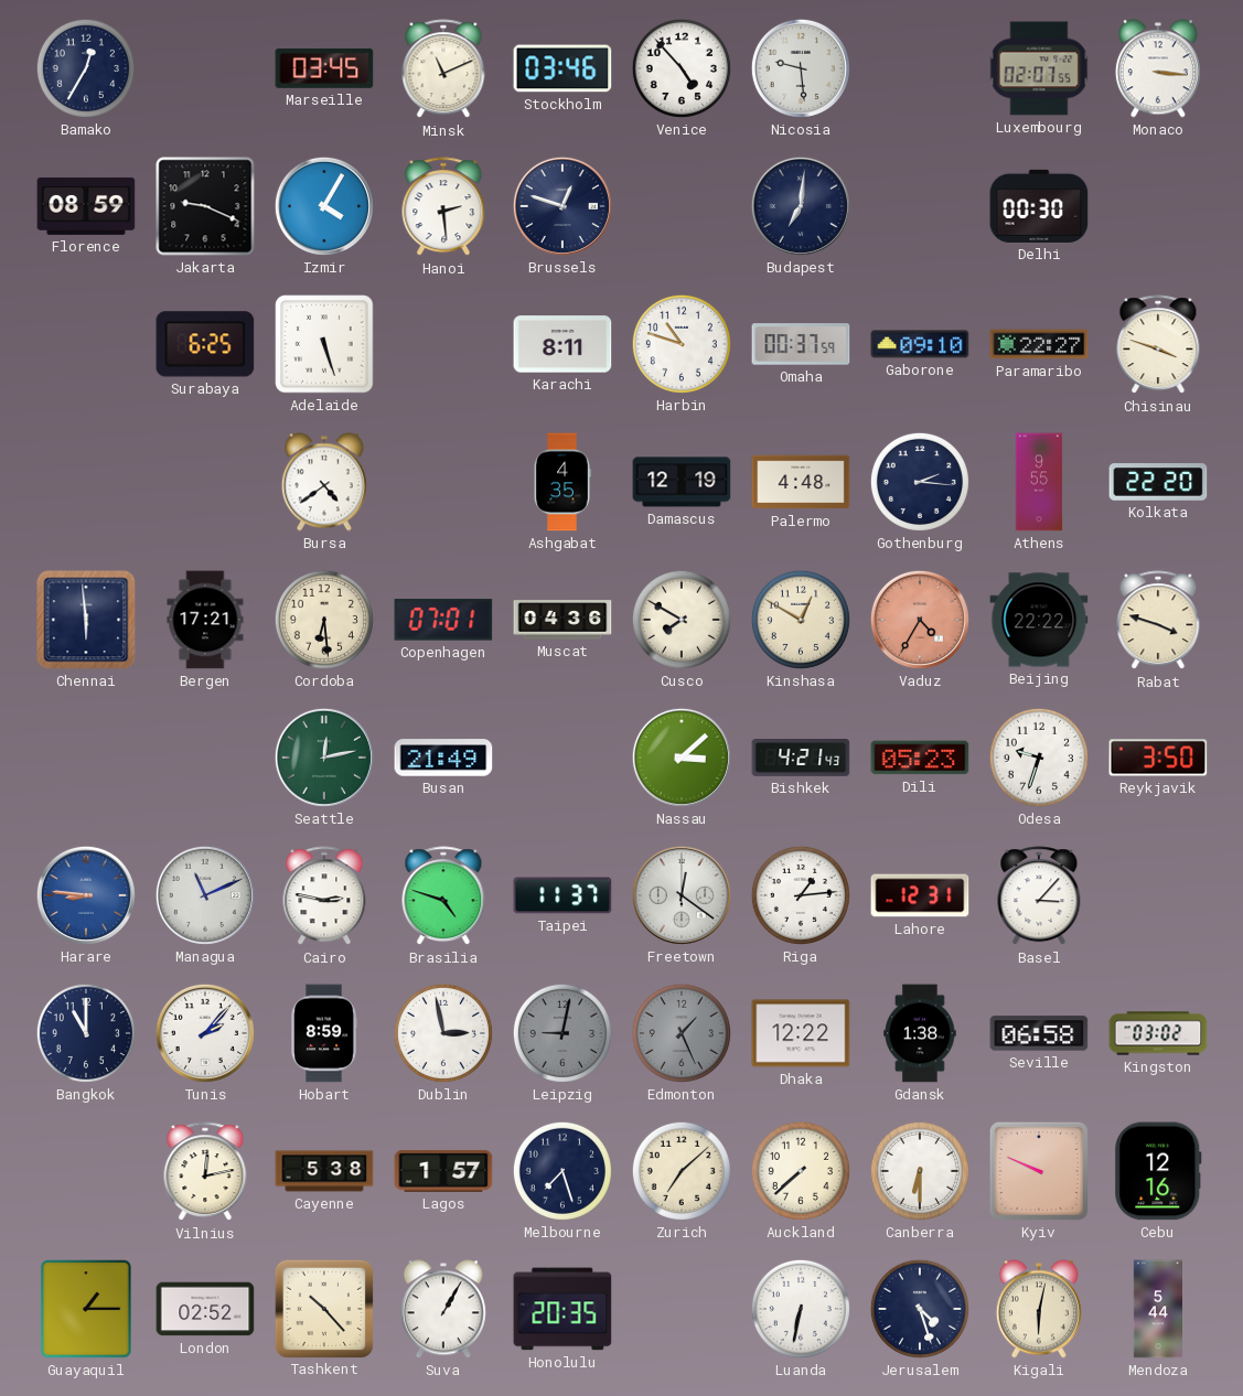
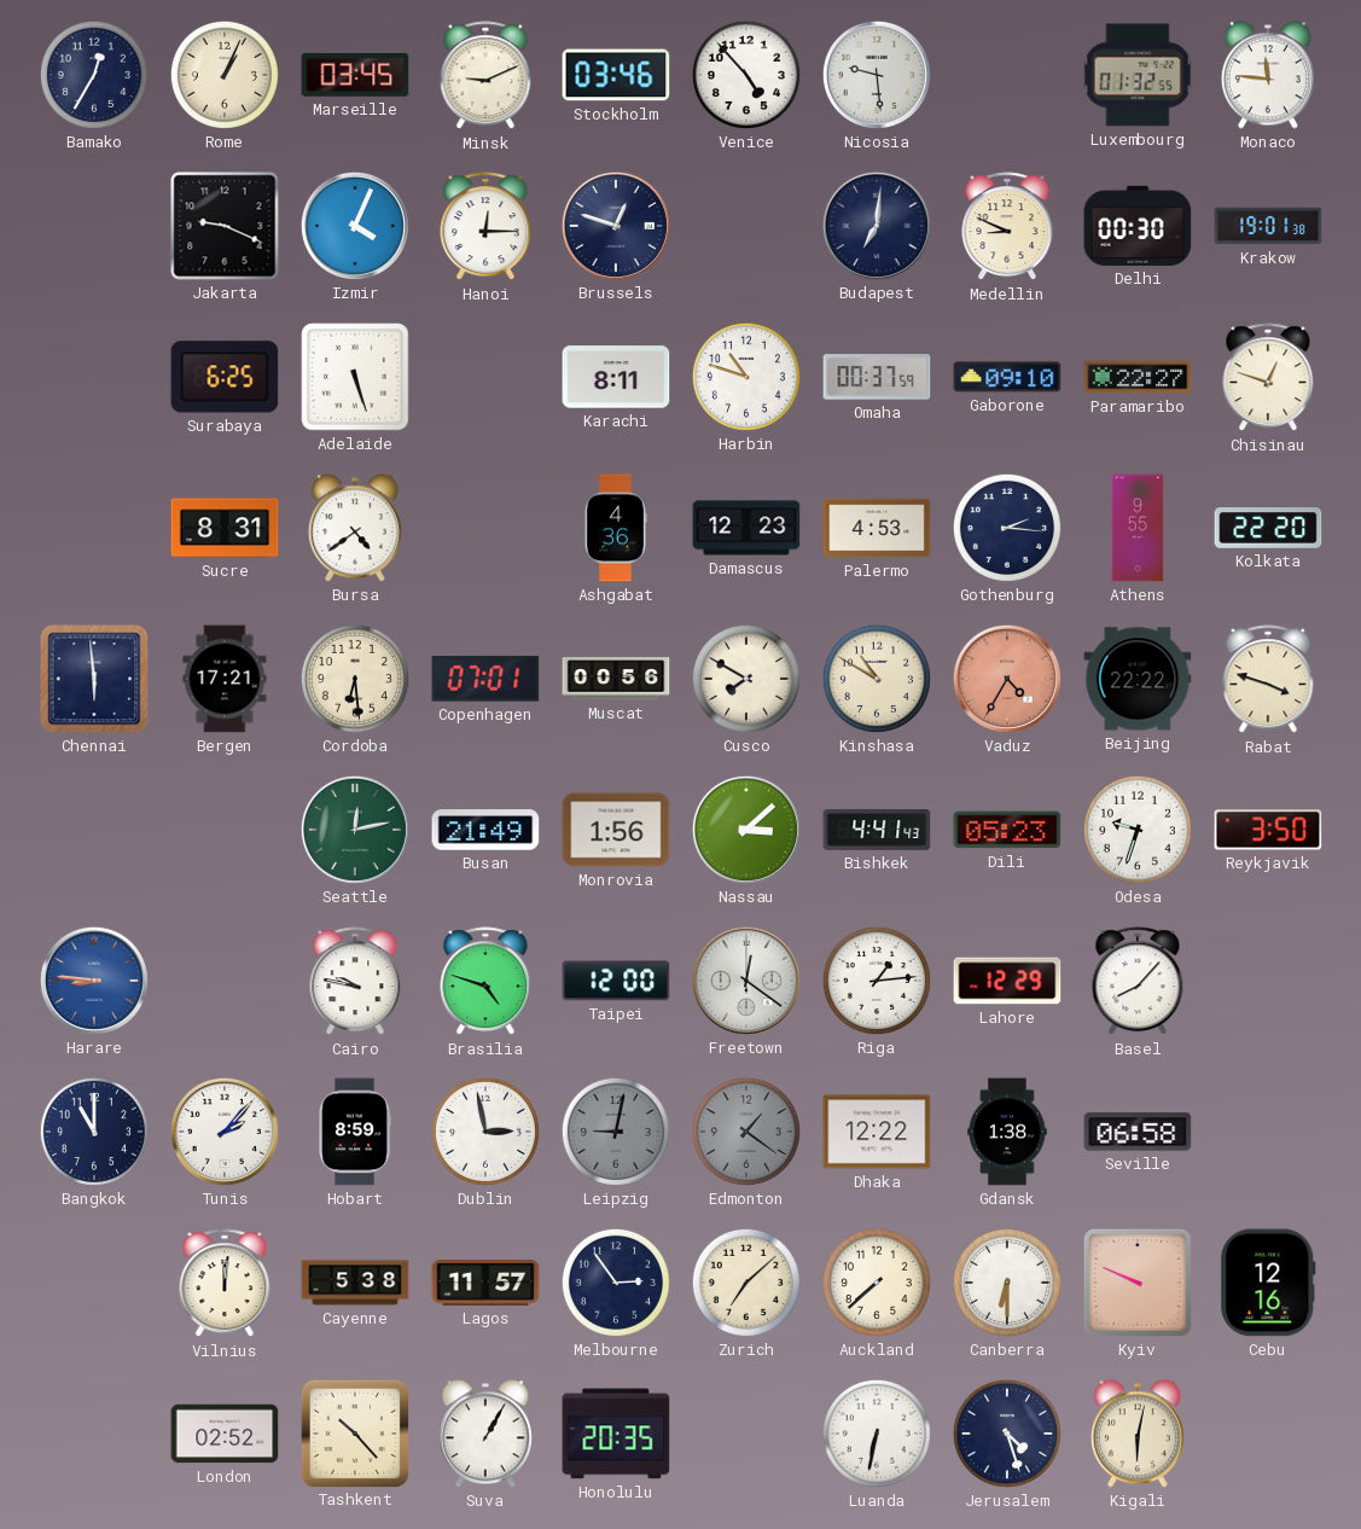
Rome: none -> 1:04 (225, 75)
Minsk: 11:11 -> 9:11 (485, 76)
Luxembourg: 02:07 -> 01:32 (1138, 75)
Monaco: 3:16 -> 11:46 (1268, 75)
Florence: 08:59 -> none (86, 206)
Izmir: 4:05 -> 4:04 (355, 226)
Hanoi: 2:29 -> 12:15 (485, 227)
Medellin: none -> 8:49 (1007, 227)
Krakow: none -> 19:01 (1268, 226)
Chisinau: 3:48 -> 12:48 (1268, 378)
Sucre: none -> 8:31 (225, 528)
Ashgabat: 4:35 -> 4:36 (616, 528)
Damascus: 12:19 -> 12:23 (746, 528)
Palermo: 4:48 -> 4:53 (877, 528)
Muscat: 04:36 -> 00:56 (616, 679)
Kinshasa: 12:50 -> 10:50 (877, 679)
Monrovia: none -> 1:56 (616, 830)
Bishkek: 4:21 -> 4:41 (877, 830)
Managua: 11:11 -> none (205, 895)
Cairo: 2:47 -> 9:47 (355, 982)
Taipei: 11:37 -> 12:00 (616, 981)
Lahore: 12:31 -> 12:29 (1007, 981)
Basel: 3:07 -> 8:07 (1138, 982)
Edmonton: 1:26 -> 1:21 (746, 1132)
Kingston: 03:02 -> none (1158, 1033)
Vilnius: 12:13 -> 12:01 (225, 1284)
Lagos: 1:57 -> 11:57 (485, 1283)
Melbourne: 7:27 -> 2:54 (616, 1283)
Guayaquil: 1:15 -> none (86, 1309)
Mendoza: 5:44 -> none (1157, 1309)
